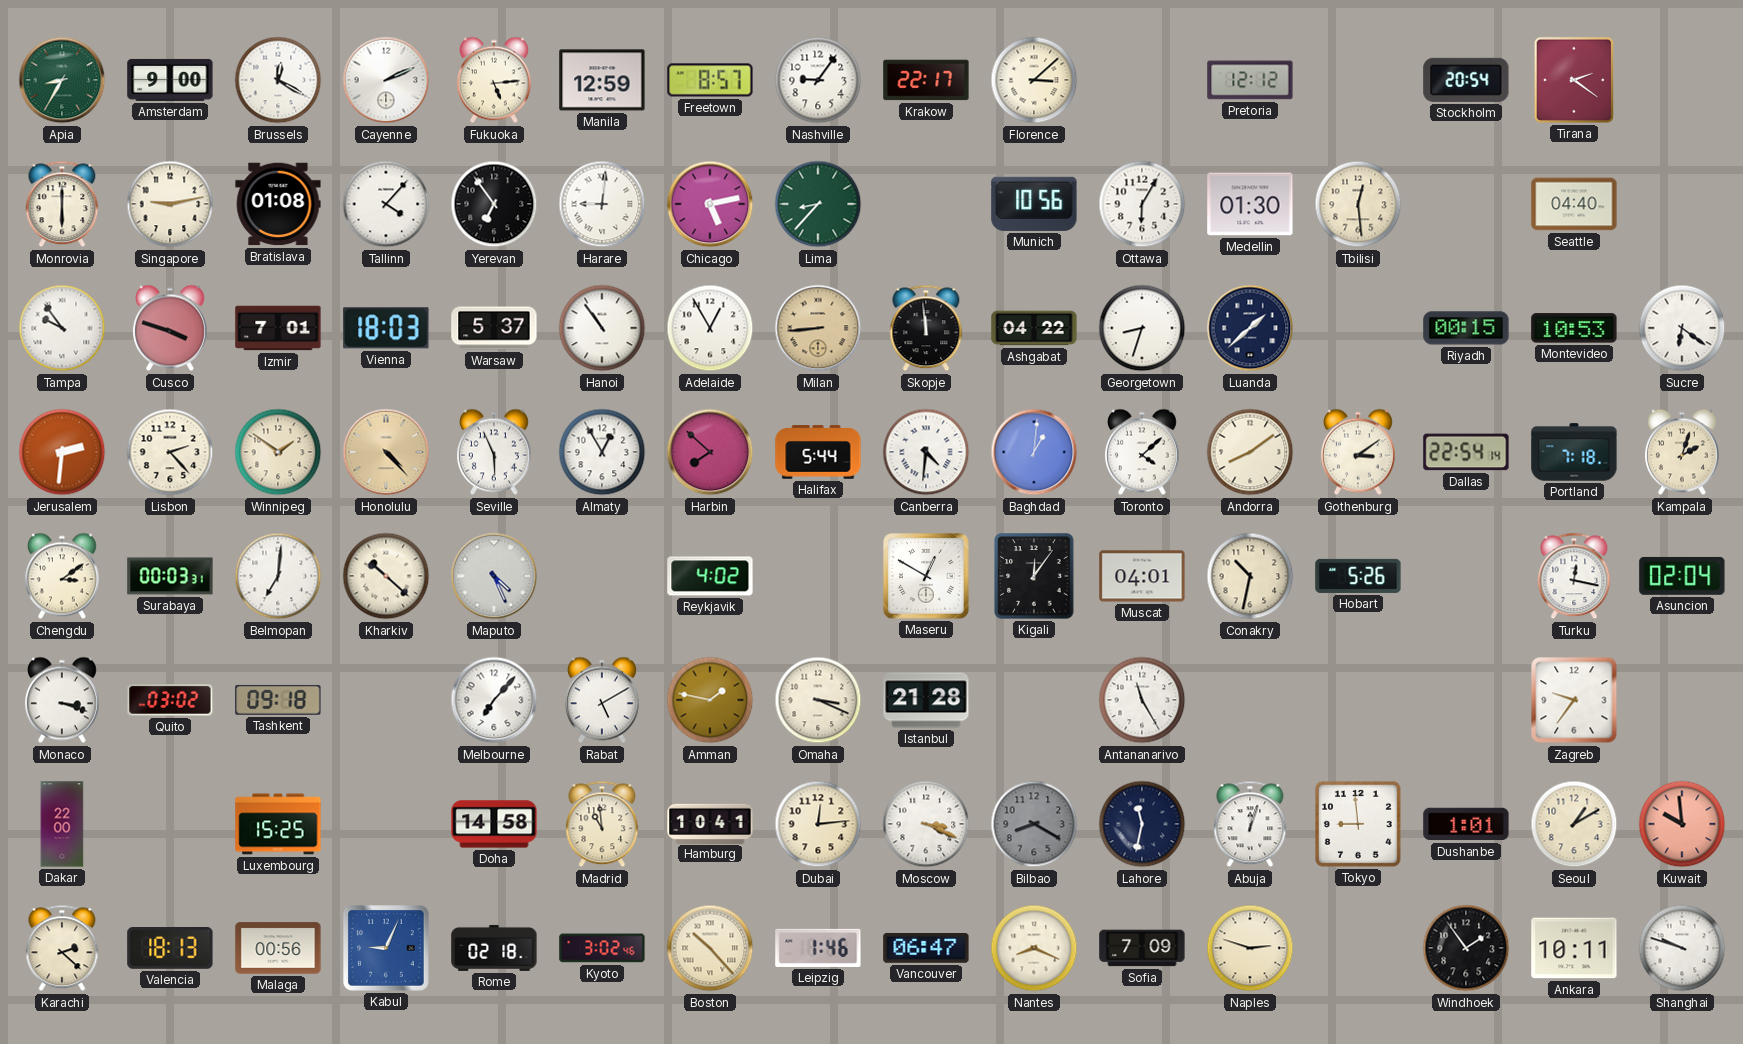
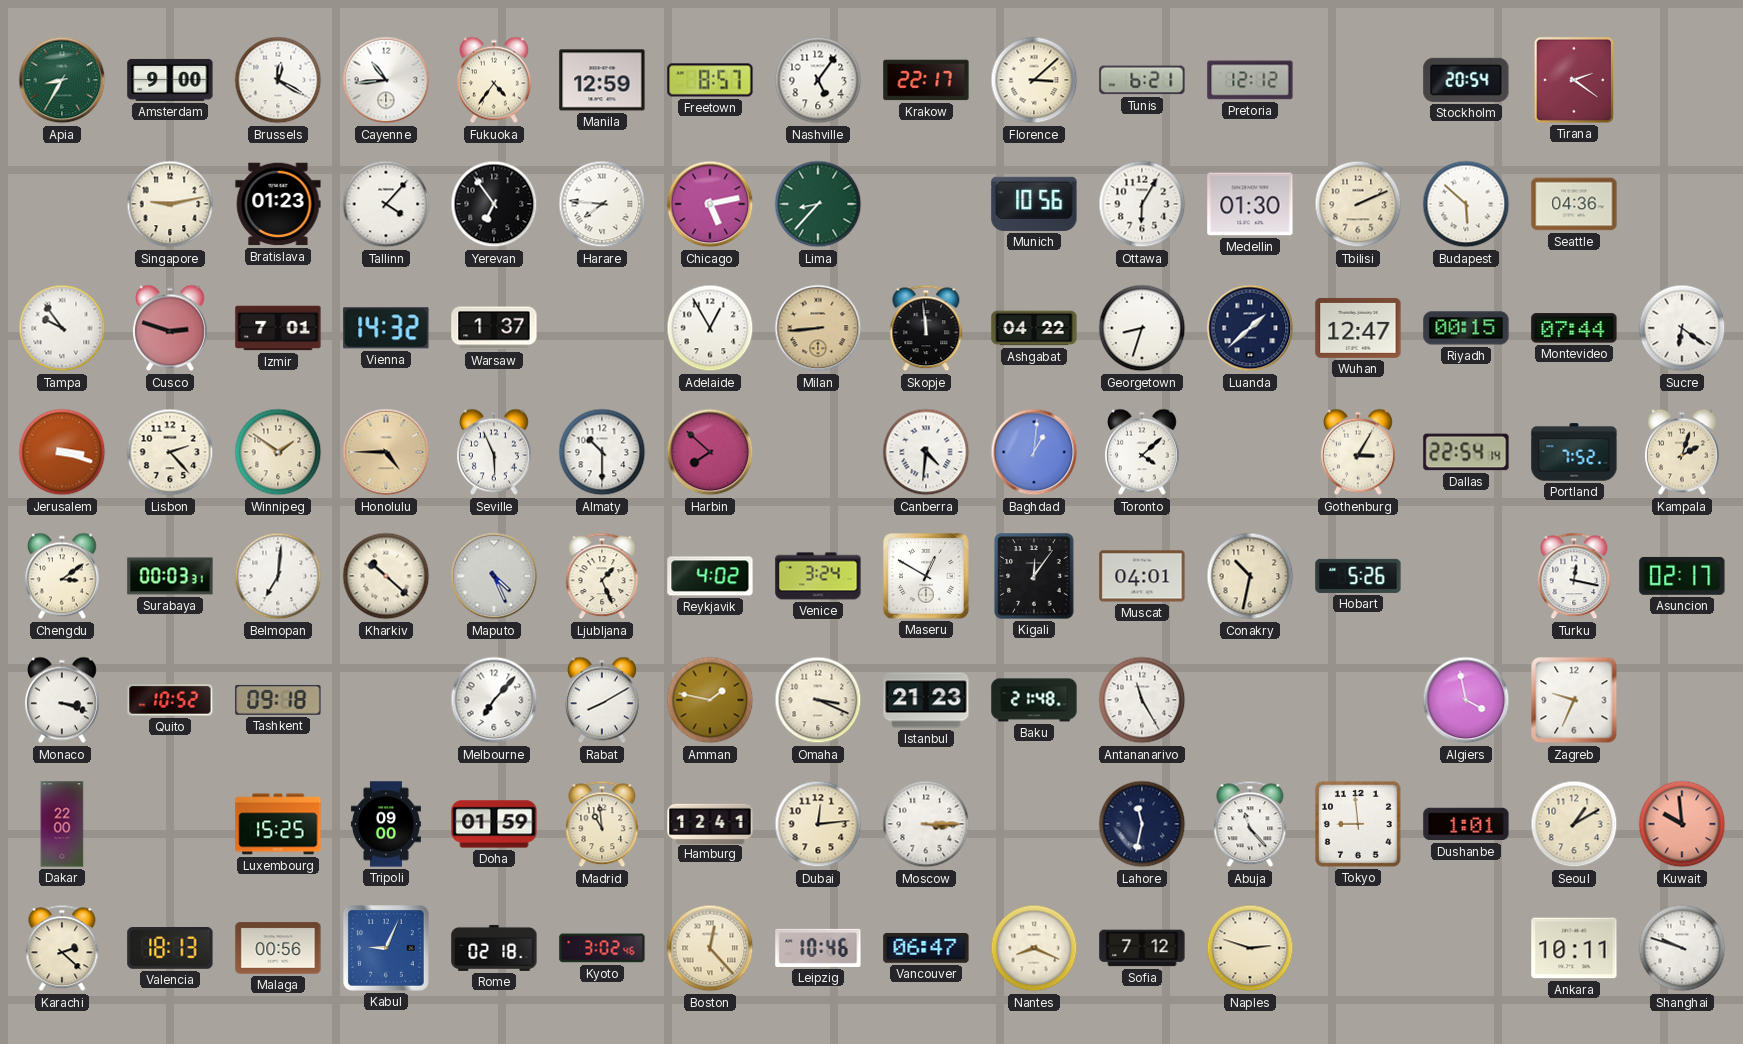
Cayenne: 2:11 -> 10:44 (386, 80)
Fukuoka: 5:14 -> 4:36 (494, 80)
Nashville: 9:06 -> 5:06 (818, 80)
Tunis: none -> 6:21 (1142, 80)
Monrovia: 6:00 -> none (62, 204)
Bratislava: 01:08 -> 01:23 (278, 204)
Harare: 9:01 -> 7:46 (602, 204)
Tbilisi: 12:29 -> 2:11 (1358, 204)
Budapest: none -> 5:52 (1466, 204)
Seattle: 04:40 -> 04:36 (1574, 204)
Cusco: 3:48 -> 2:48 (170, 328)
Vienna: 18:03 -> 14:32 (386, 328)
Warsaw: 5:37 -> 1:37 (494, 328)
Hanoi: 10:54 -> none (602, 328)
Wuhan: none -> 12:47 (1358, 328)
Montevideo: 10:53 -> 07:44 (1574, 328)
Jerusalem: 2:31 -> 3:18 (62, 452)
Honolulu: 4:23 -> 4:45 (386, 452)
Almaty: 12:55 -> 10:30 (602, 452)
Halifax: 5:44 -> none (818, 452)
Andorra: 8:09 -> none (1250, 452)
Gothenburg: 3:09 -> 3:05 (1358, 452)
Portland: 7:18 -> 7:52 (1574, 452)
Ljubljana: none -> 1:26 (602, 576)
Venice: none -> 3:24 (818, 576)
Asuncion: 02:04 -> 02:17 (1682, 576)
Quito: 03:02 -> 10:52 (170, 700)
Rabat: 5:10 -> 8:10 (602, 700)
Istanbul: 21:28 -> 21:23 (926, 700)
Baku: none -> 21:48 (1034, 700)
Algiers: none -> 3:58 (1466, 700)
Zagreb: 9:36 -> 9:34 (1574, 700)
Tripoli: none -> 09:00 (386, 824)
Doha: 14:58 -> 01:59 (494, 824)
Hamburg: 10:41 -> 12:41 (710, 823)
Moscow: 3:19 -> 3:15 (926, 824)
Bilbao: 8:20 -> none (1034, 824)
Abuja: 12:03 -> 11:23 (1250, 824)
Boston: 10:23 -> 12:23 (710, 948)
Leipzig: 1:46 -> 10:46 (818, 948)
Sofia: 7:09 -> 7:12 (1142, 948)
Windhoek: 1:54 -> none (1466, 948)
